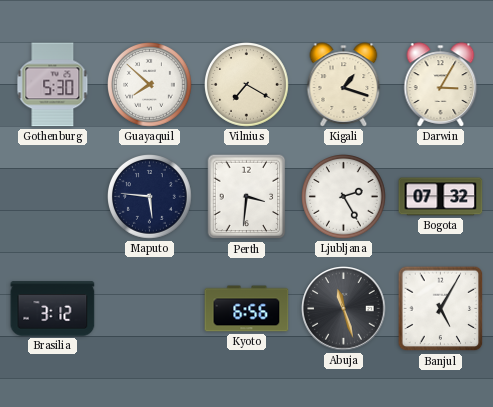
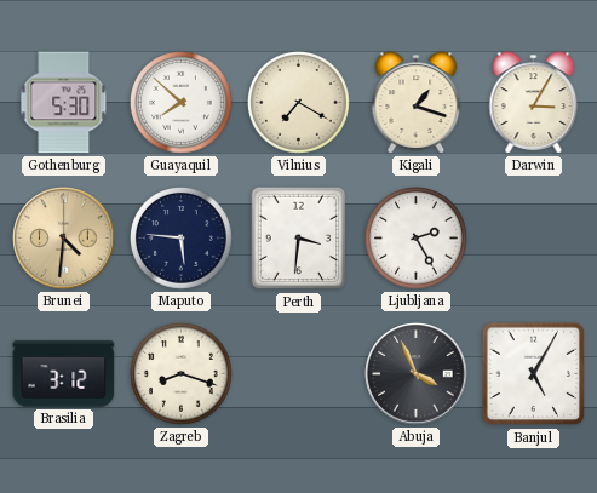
Brunei: none -> 4:31 (64, 239)
Bogota: 07:32 -> none (441, 197)
Zagreb: none -> 8:18 (182, 374)
Kyoto: 6:56 -> none (247, 309)
Abuja: 11:27 -> 3:56 (417, 374)
